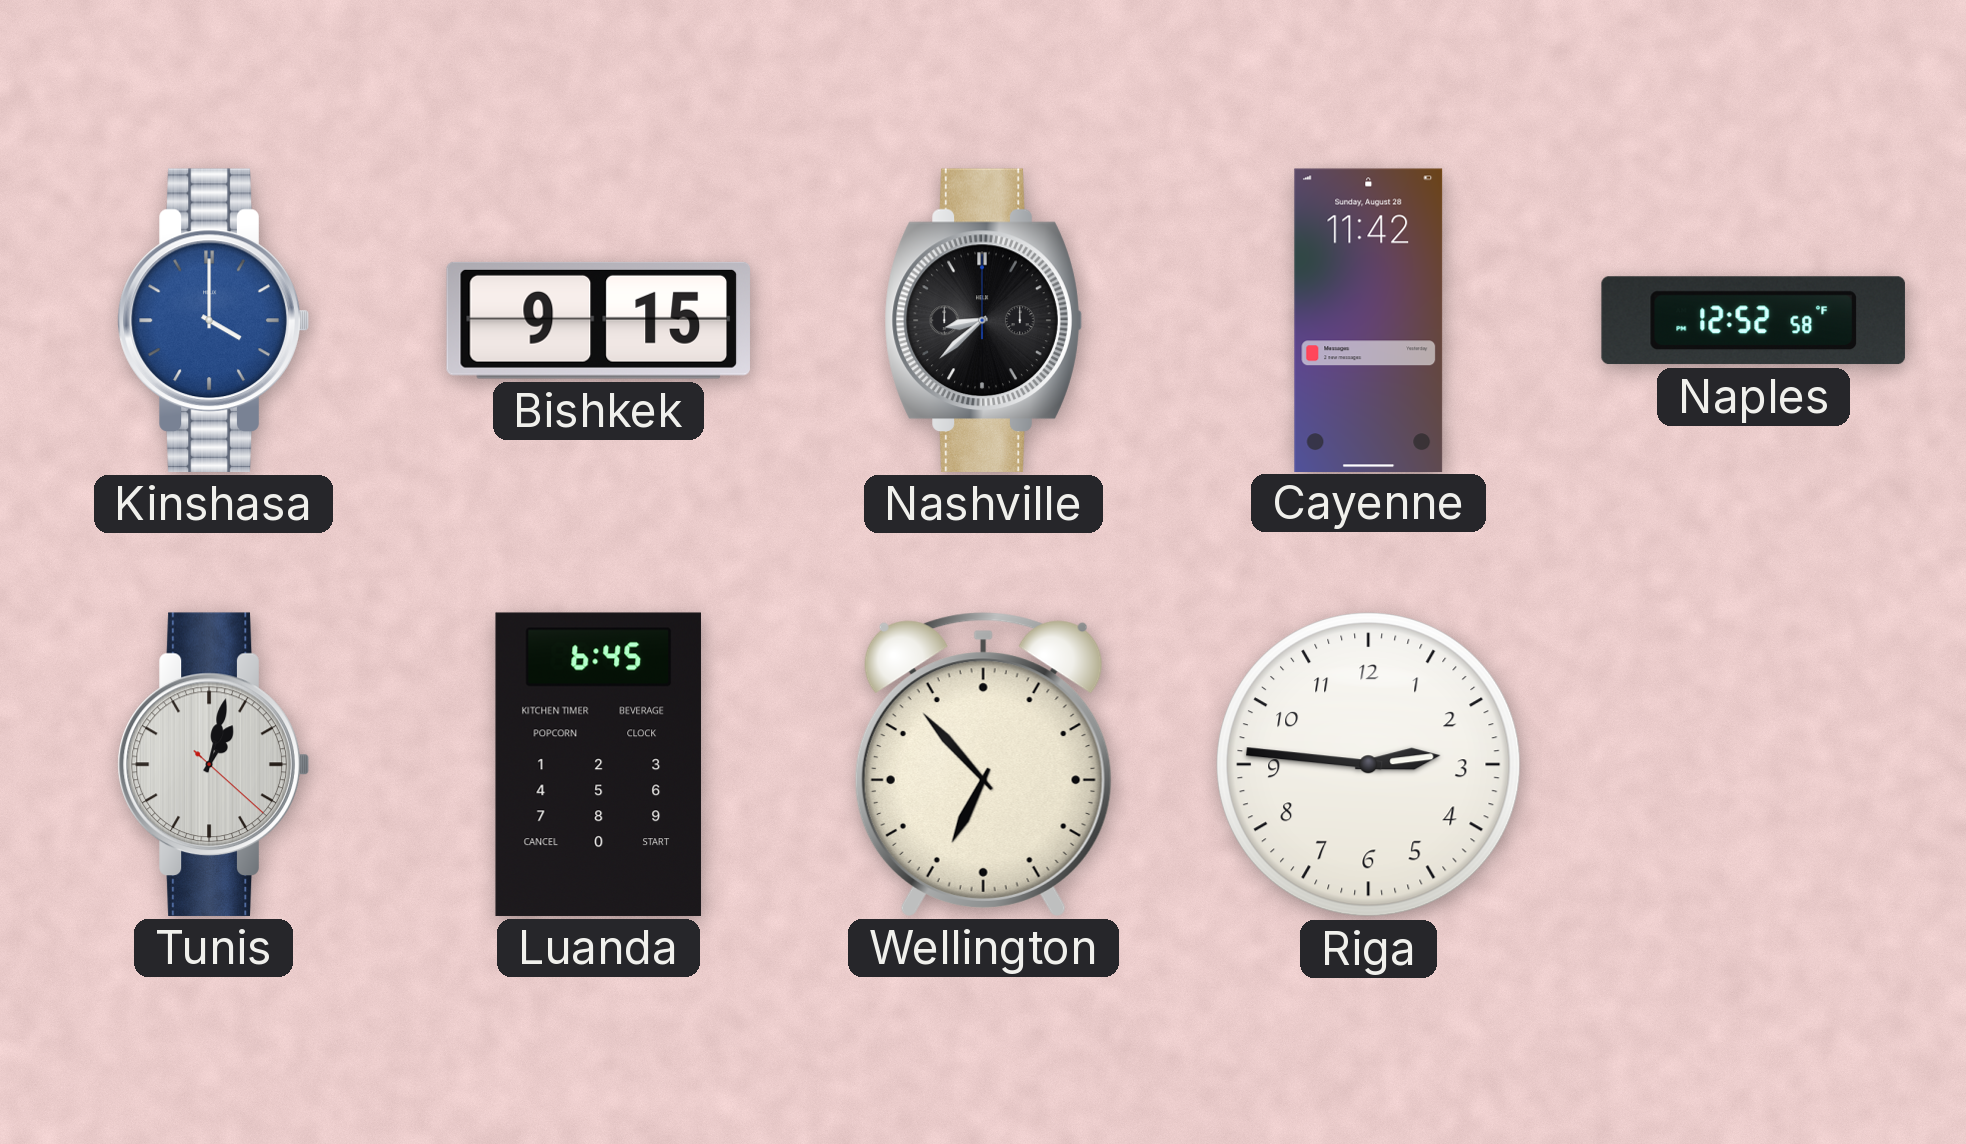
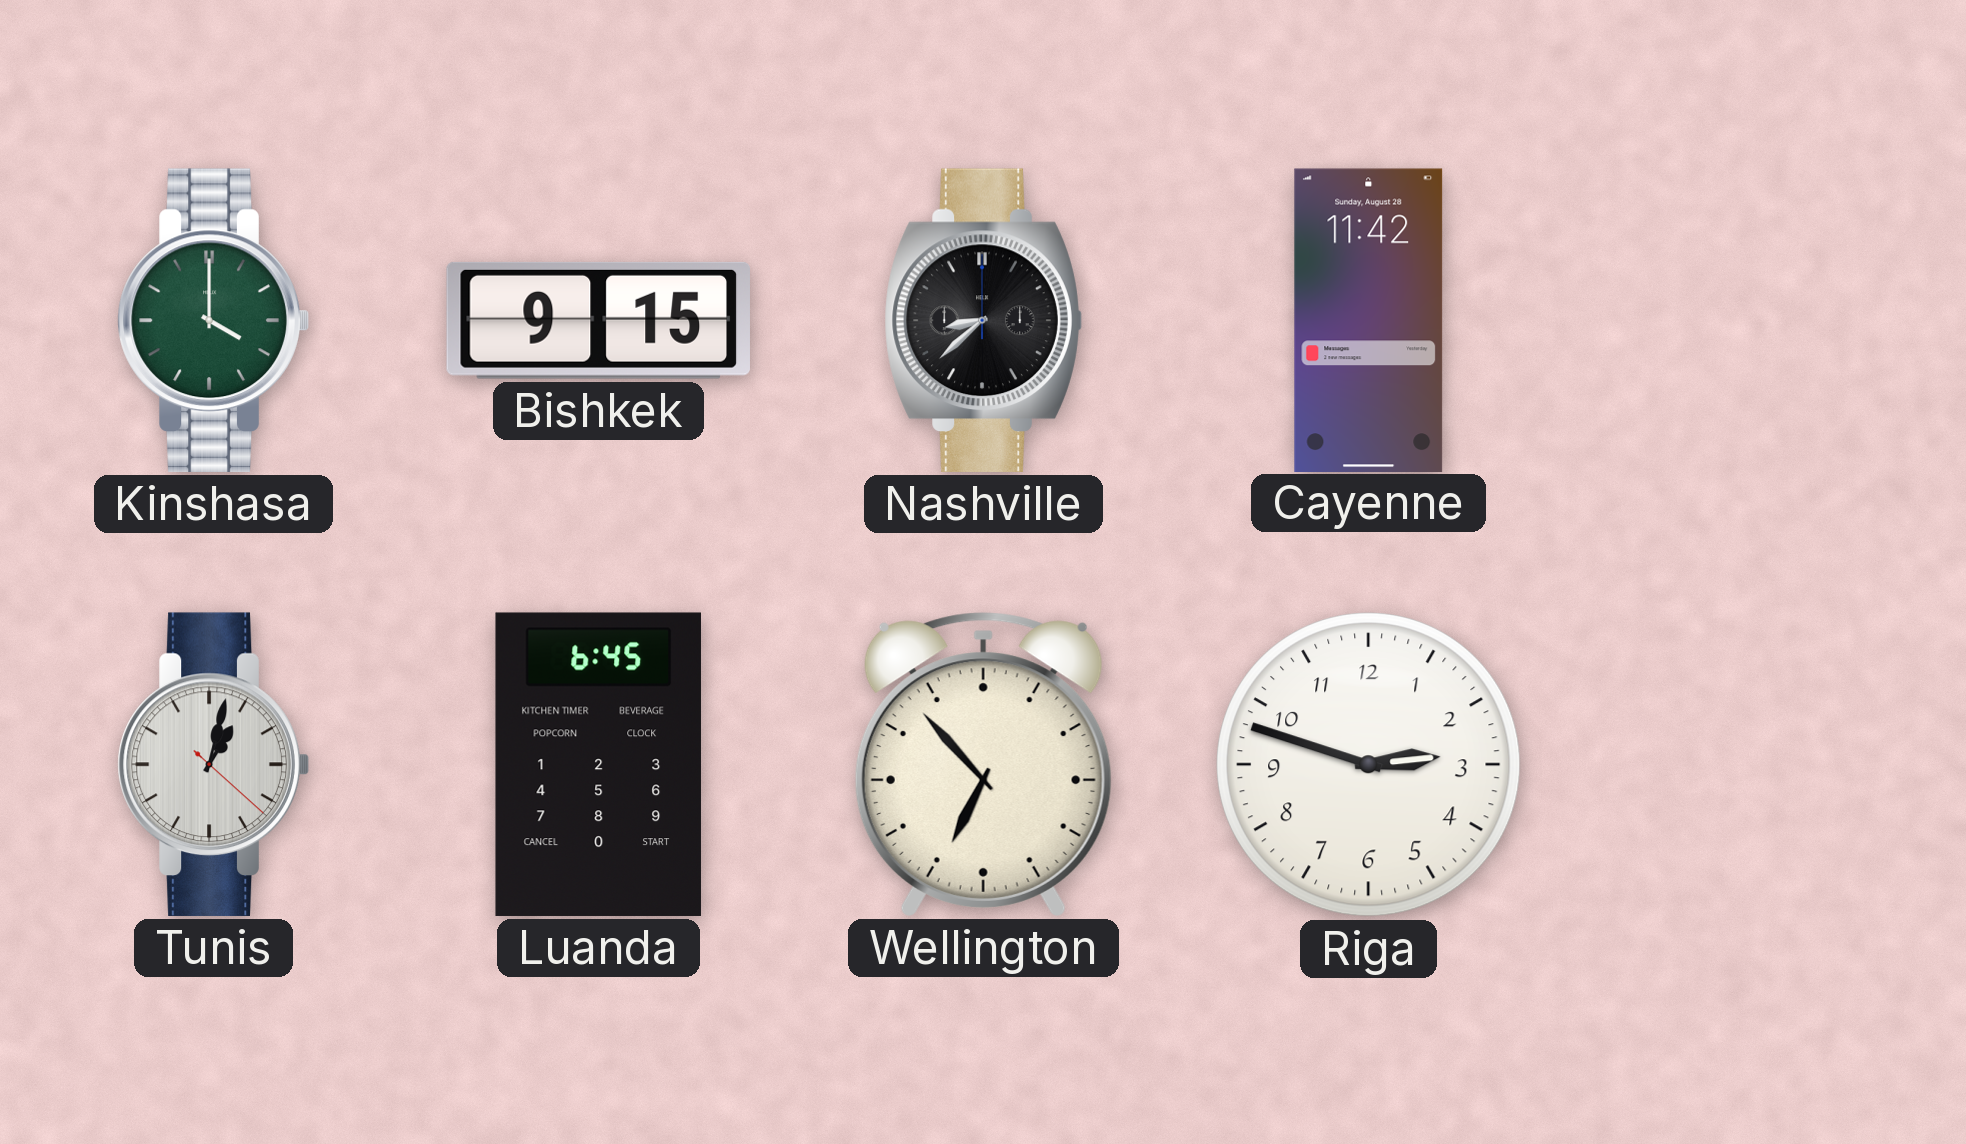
Kinshasa dial: blue -> green (213, 320)
Naples: 12:52 -> none (1753, 321)
Riga: 2:46 -> 2:48 (1369, 765)
